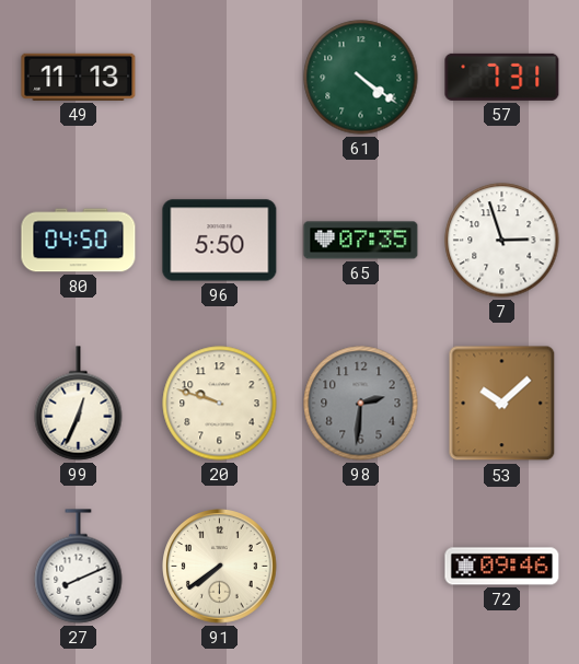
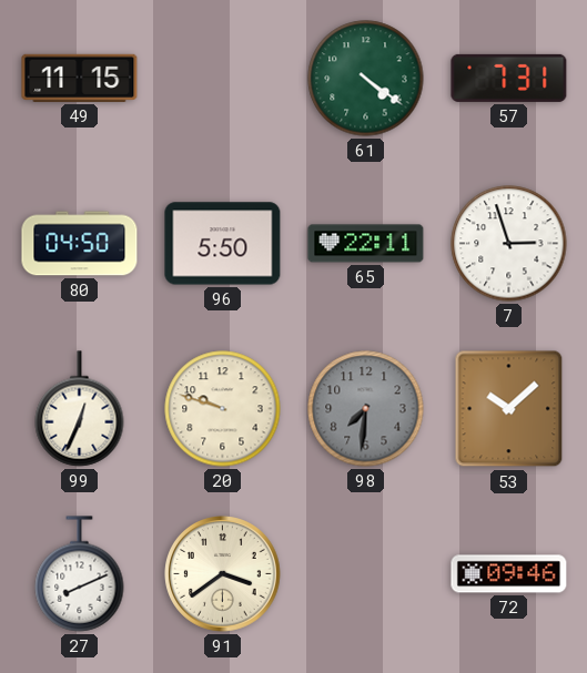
49: 11:13 -> 11:15 (80, 78)
65: 07:35 -> 22:11 (366, 244)
98: 2:31 -> 7:31 (366, 409)
91: 7:39 -> 3:39 (223, 574)
